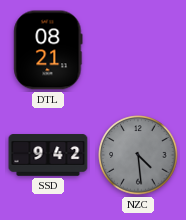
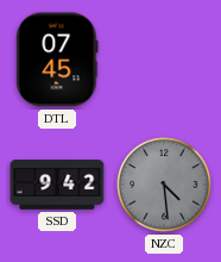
DTL: 08:21 -> 07:45 (57, 60)
